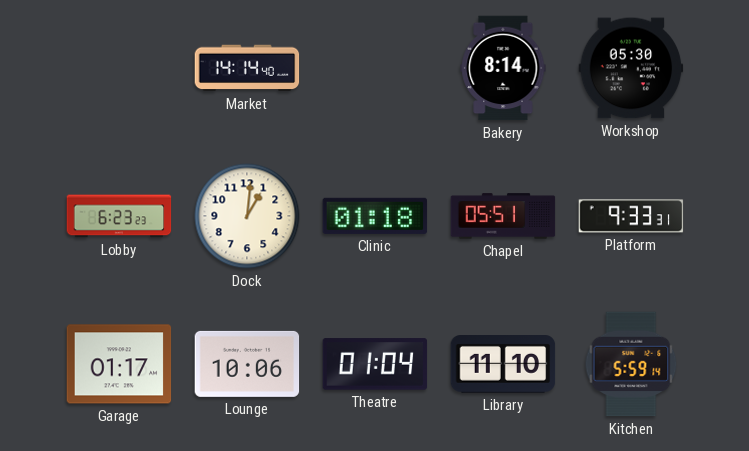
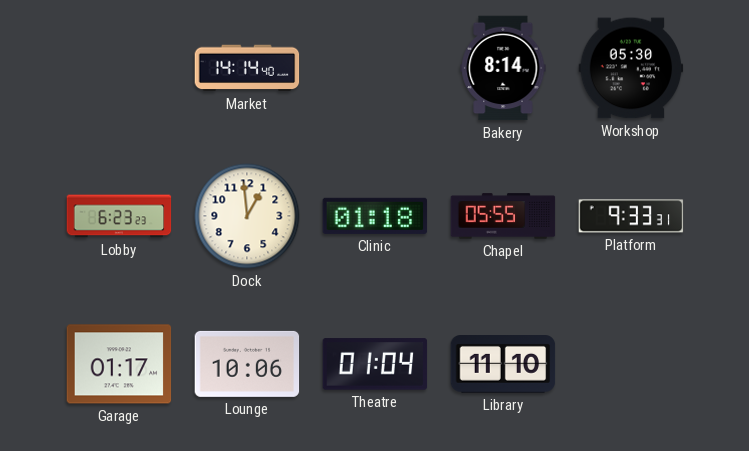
Dock: 1:01 -> 12:59 (247, 216)
Chapel: 05:51 -> 05:55 (503, 216)
Kitchen: 5:59 -> none (631, 364)
